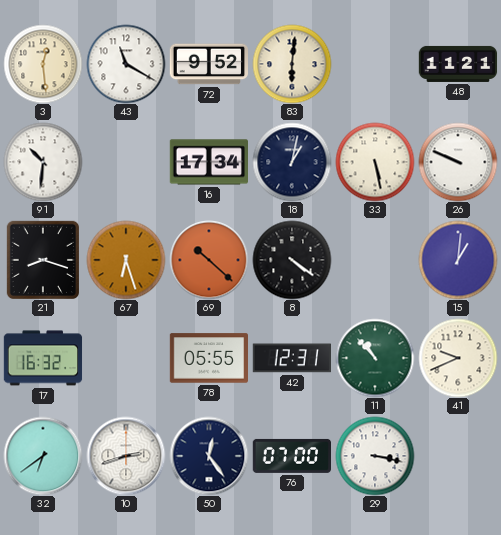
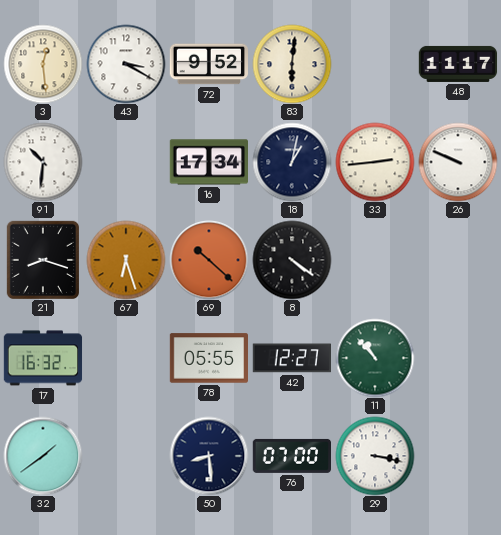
43: 11:20 -> 3:20 (126, 64)
48: 11:21 -> 11:17 (458, 64)
33: 5:28 -> 2:44 (375, 162)
15: 1:01 -> none (458, 260)
42: 12:31 -> 12:27 (291, 358)
41: 9:41 -> none (458, 358)
32: 6:39 -> 1:39 (43, 456)
10: 2:42 -> none (126, 456)
50: 12:24 -> 8:29 (209, 456)
